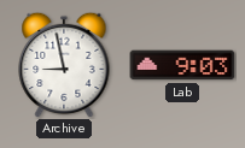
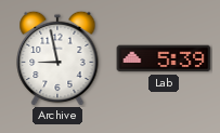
Lab: 9:03 -> 5:39 (164, 58)
